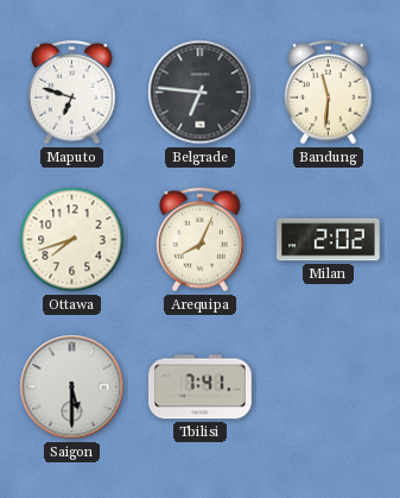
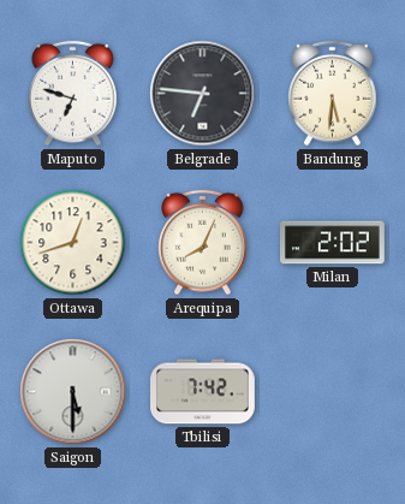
Bandung: 11:31 -> 5:31 (333, 94)
Ottawa: 7:42 -> 12:42 (73, 243)
Tbilisi: 7:41 -> 7:42 (203, 392)
